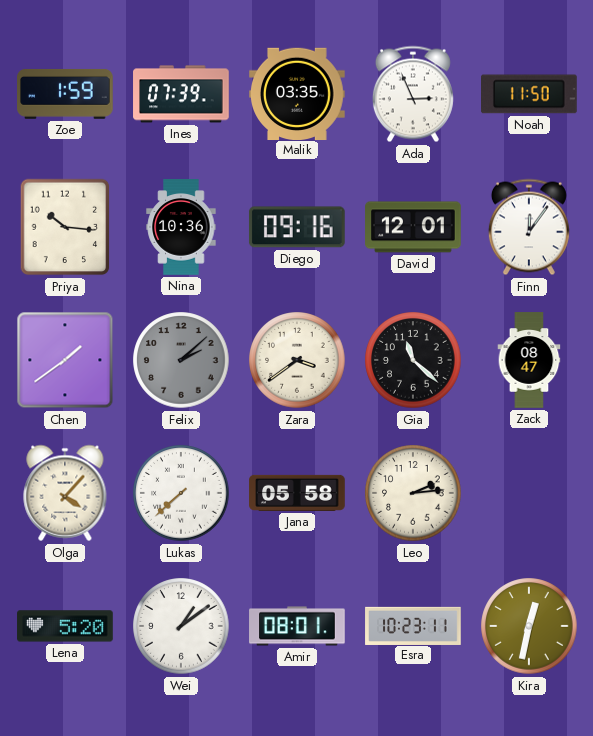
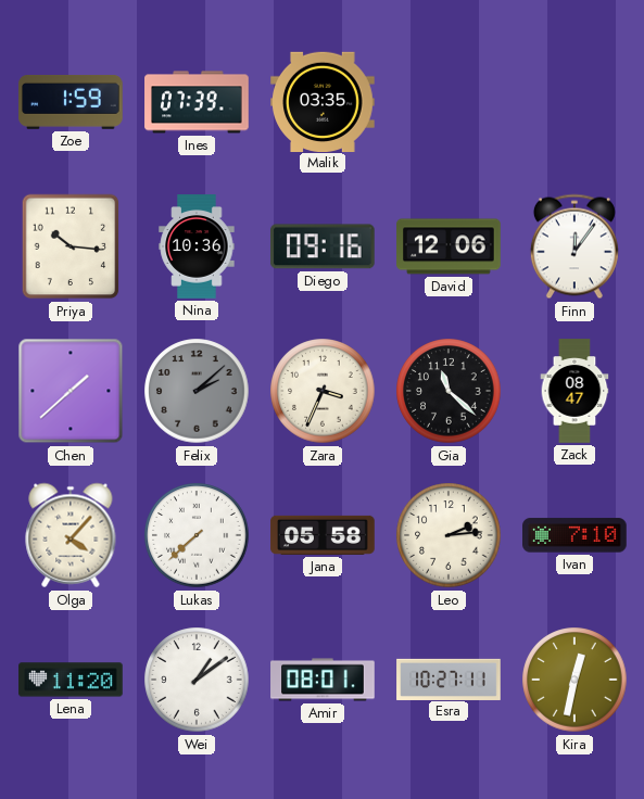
Ada: 2:56 -> none (413, 94)
Noah: 11:50 -> none (530, 94)
David: 12:01 -> 12:06 (449, 246)
Chen: 1:39 -> 1:38 (71, 391)
Zara: 3:39 -> 3:34 (323, 391)
Ivan: none -> 7:10 (574, 535)
Lena: 5:20 -> 11:20 (71, 680)
Esra: 10:23 -> 10:27 (449, 678)
